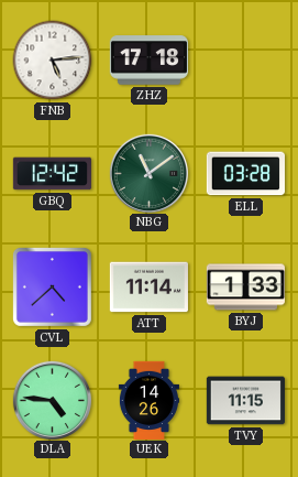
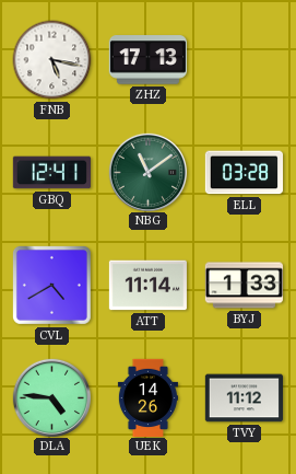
FNB: 5:14 -> 5:17 (52, 60)
ZHZ: 17:18 -> 17:13 (147, 60)
GBQ: 12:42 -> 12:41 (51, 173)
CVL: 4:38 -> 4:40 (51, 285)
TVY: 11:15 -> 11:12 (244, 398)
